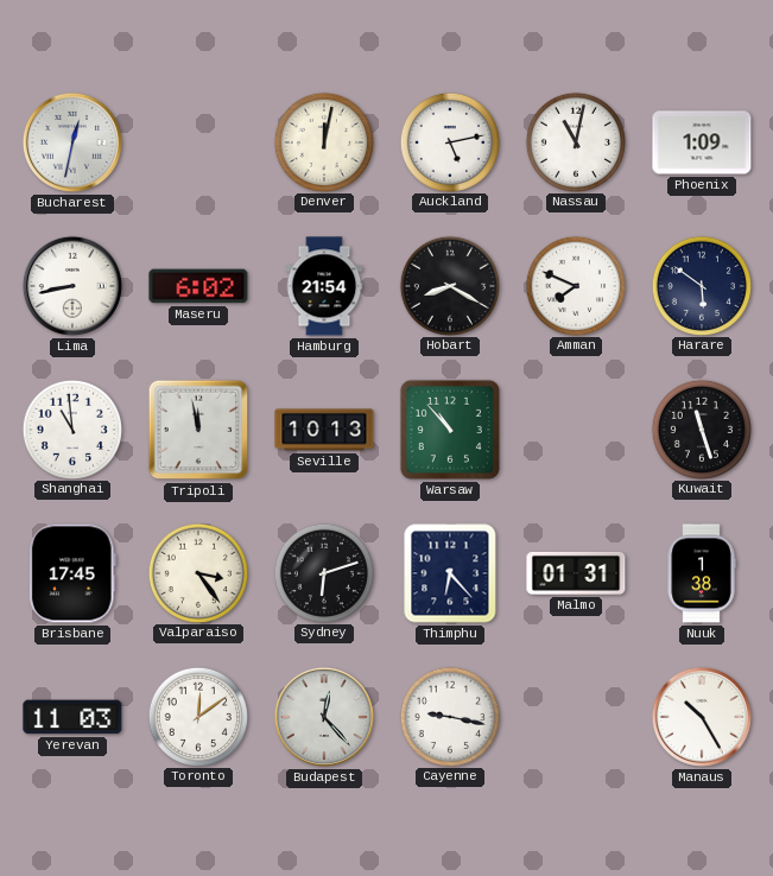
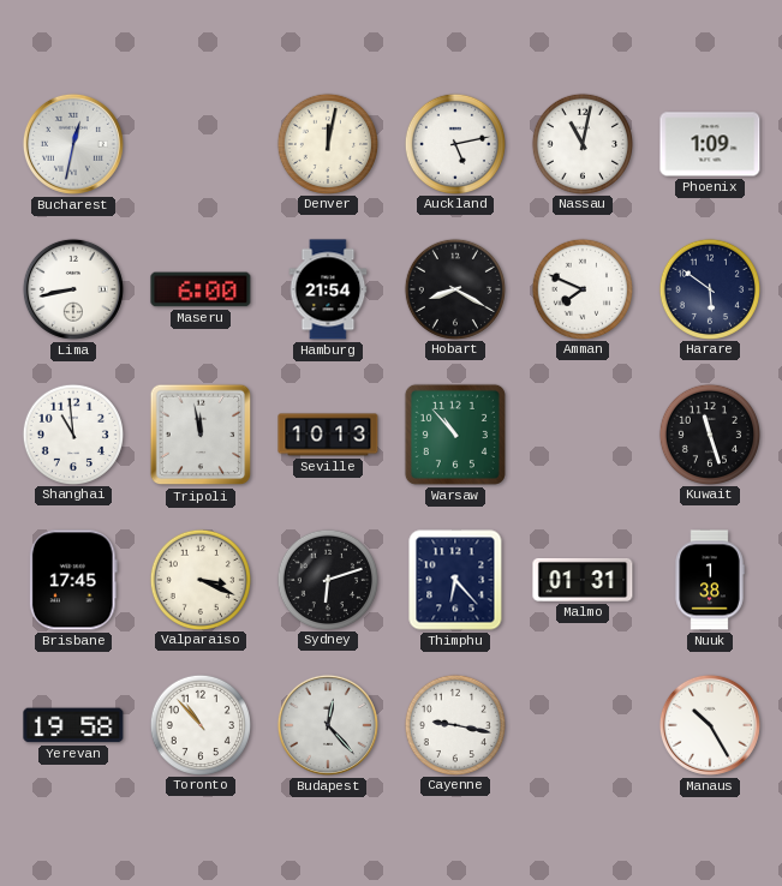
Maseru: 6:02 -> 6:00 (201, 289)
Valparaiso: 3:24 -> 3:19 (199, 579)
Yerevan: 11:03 -> 19:58 (73, 725)
Toronto: 12:09 -> 10:53 (199, 724)
